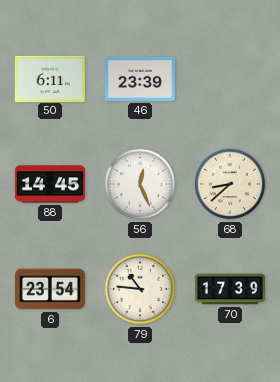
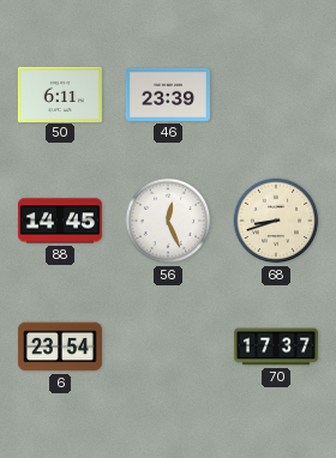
68: 8:38 -> 8:42 (276, 221)
79: 10:46 -> none (140, 289)
70: 17:39 -> 17:37 (276, 346)
